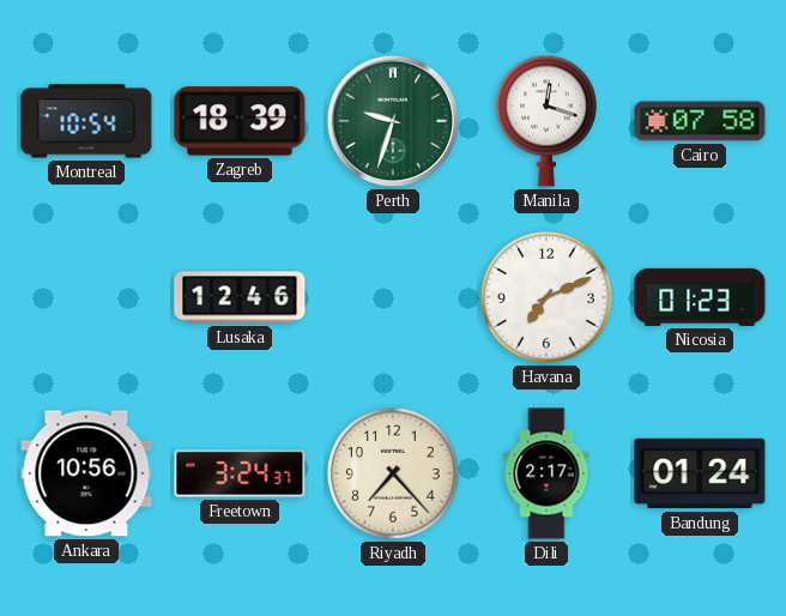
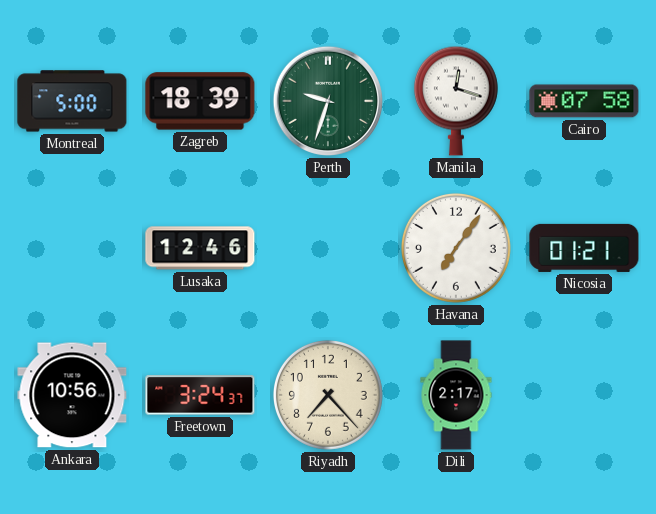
Montreal: 10:54 -> 5:00 (72, 101)
Havana: 7:11 -> 7:06 (456, 248)
Nicosia: 01:23 -> 01:21 (584, 248)
Bandung: 01:24 -> none (700, 473)
